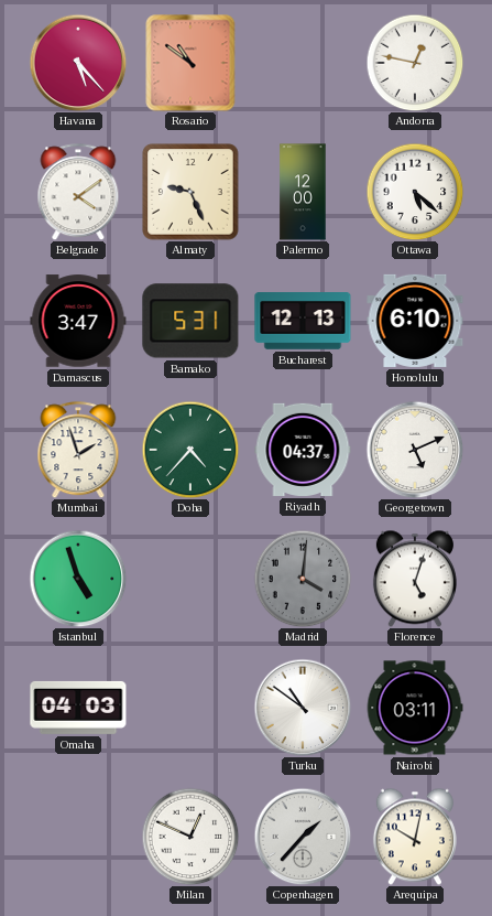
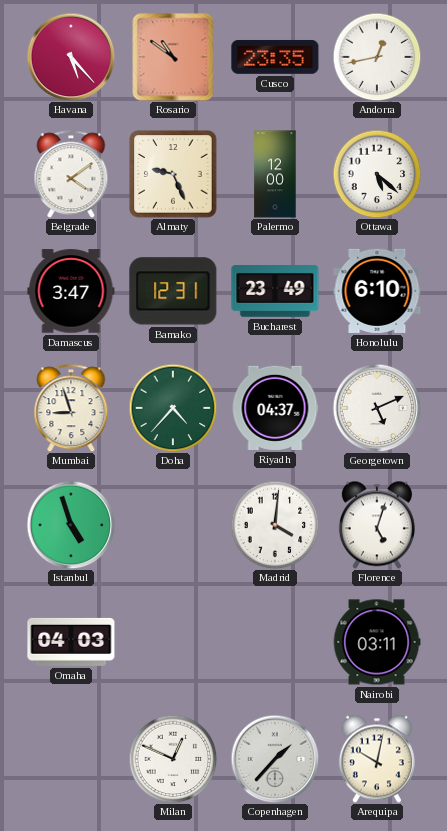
Cusco: none -> 23:35 (275, 57)
Andorra: 12:47 -> 12:43 (377, 57)
Bamako: 5:31 -> 12:31 (173, 291)
Bucharest: 12:13 -> 23:49 (275, 291)
Mumbai: 1:57 -> 8:57 (71, 408)
Madrid dial: grey -> white (275, 525)
Turku: 10:51 -> none (303, 708)
